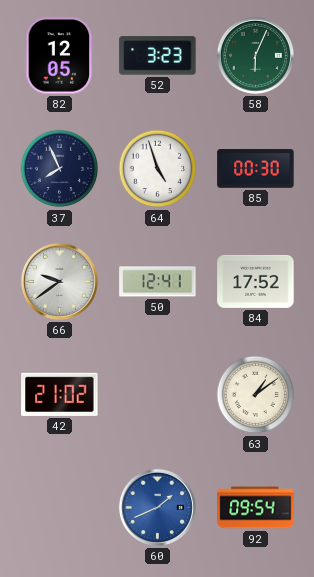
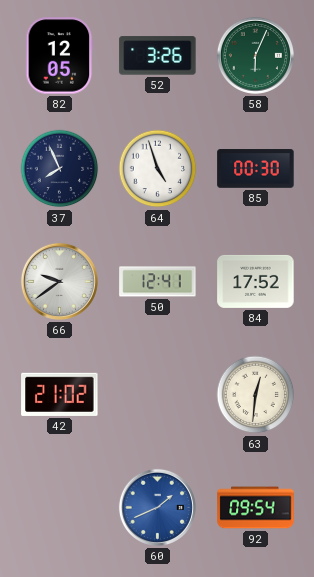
52: 3:23 -> 3:26 (158, 56)
63: 1:09 -> 12:31 (256, 395)
